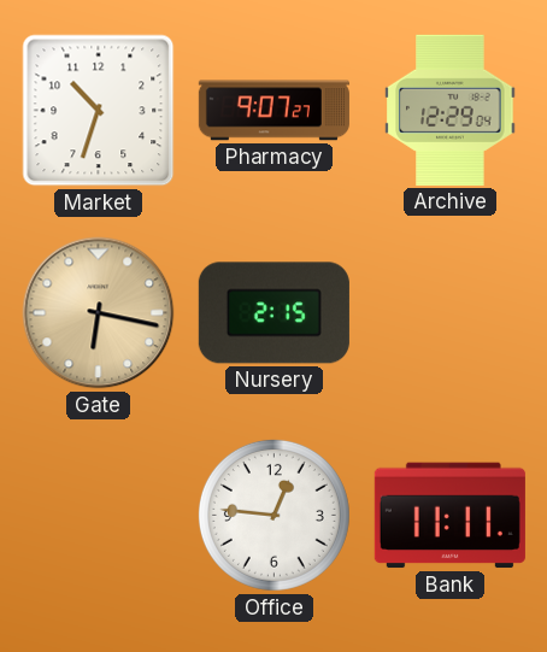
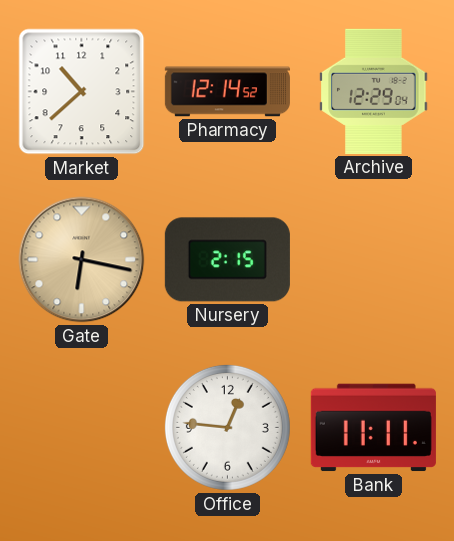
Market: 10:33 -> 10:38 (82, 92)
Pharmacy: 9:07 -> 12:14 (227, 92)
